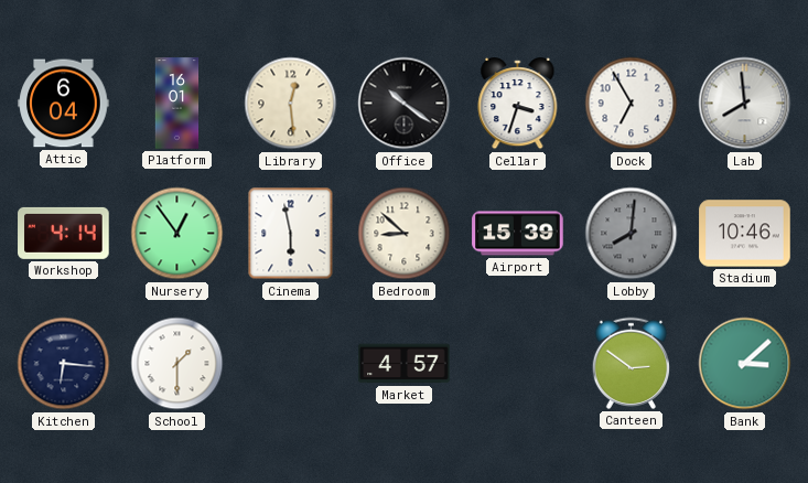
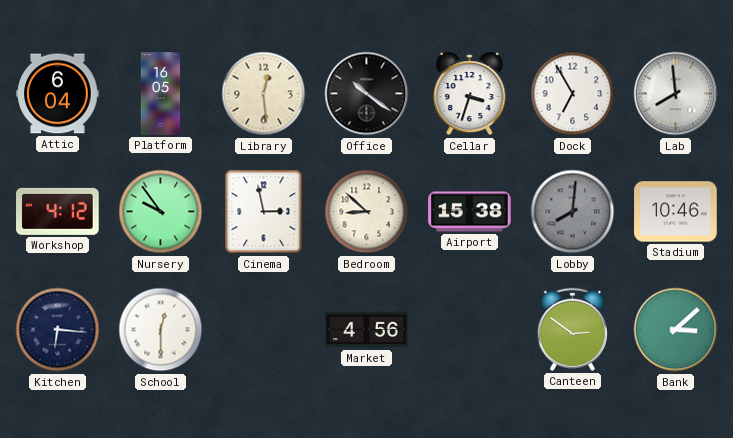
Platform: 16:01 -> 16:05 (161, 94)
Workshop: 4:14 -> 4:12 (58, 211)
Nursery: 12:54 -> 9:54 (161, 212)
Cinema: 5:58 -> 2:58 (264, 212)
Airport: 15:39 -> 15:38 (470, 212)
School: 1:30 -> 12:30 (161, 330)
Market: 4:57 -> 4:56 (367, 330)
